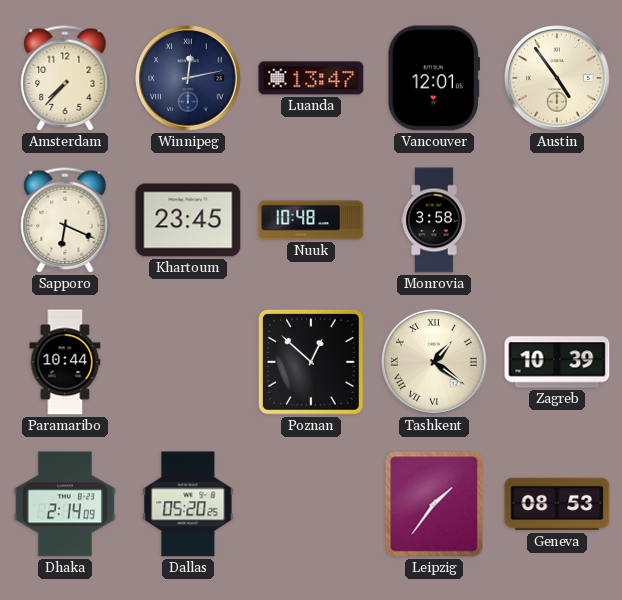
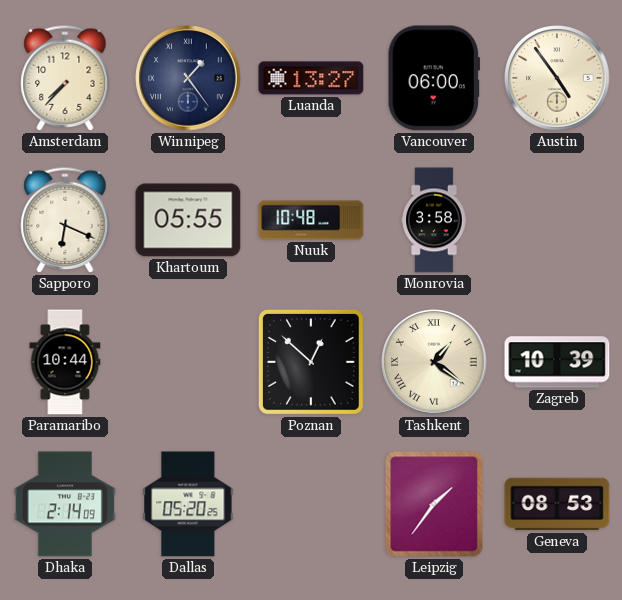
Winnipeg: 12:13 -> 1:24 (188, 78)
Luanda: 13:47 -> 13:27 (311, 78)
Vancouver: 12:01 -> 06:00 (433, 78)
Khartoum: 23:45 -> 05:55 (188, 220)
